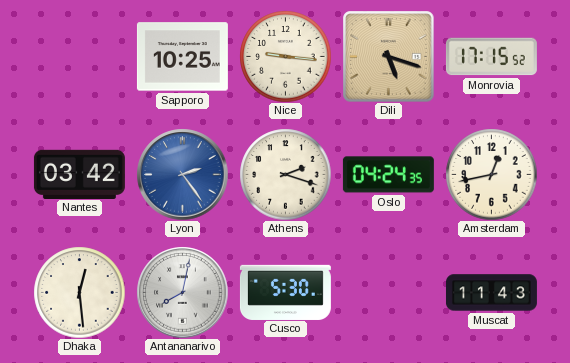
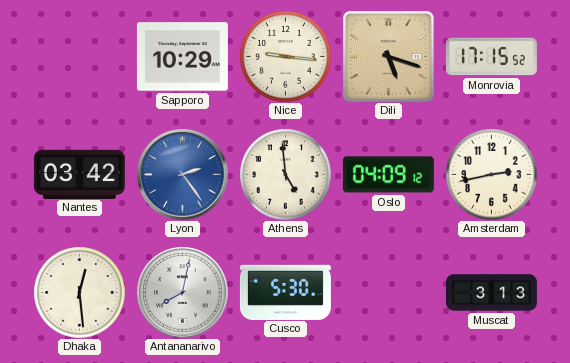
Sapporo: 10:25 -> 10:29 (182, 57)
Athens: 2:18 -> 4:59 (285, 174)
Oslo: 04:24 -> 04:09 (388, 175)
Amsterdam: 12:43 -> 2:43 (491, 174)
Muscat: 11:43 -> 3:13 (491, 293)
